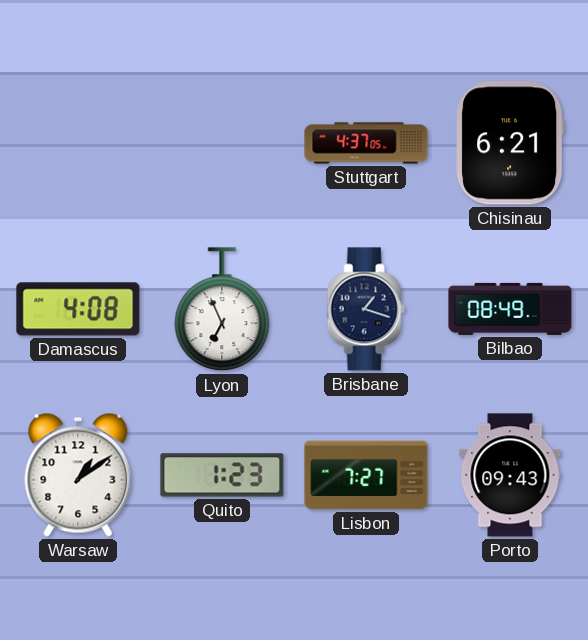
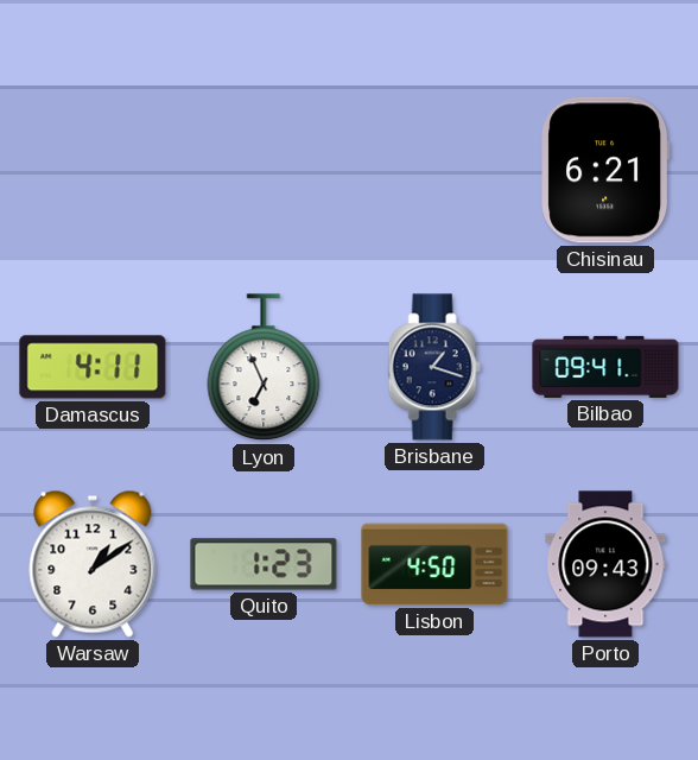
Stuttgart: 4:37 -> none (366, 143)
Damascus: 4:08 -> 4:11 (93, 367)
Bilbao: 08:49 -> 09:41 (605, 367)
Lisbon: 7:27 -> 4:50 (434, 564)
